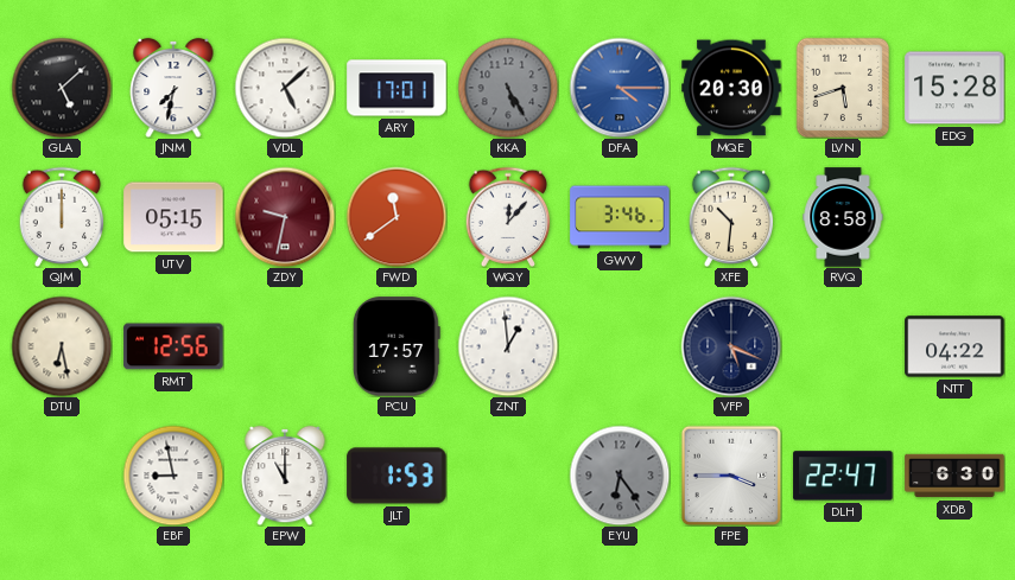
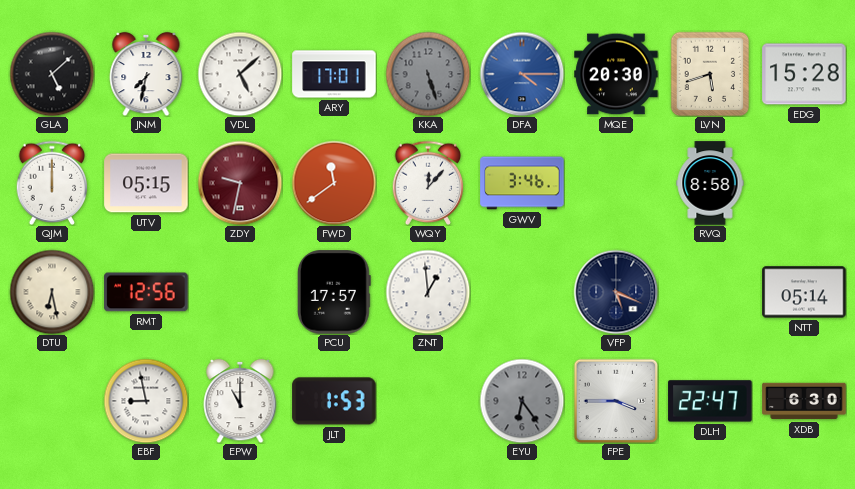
KKA: 5:25 -> 5:27 (428, 74)
XFE: 10:31 -> none (731, 216)
NTT: 04:22 -> 05:14 (804, 292)
